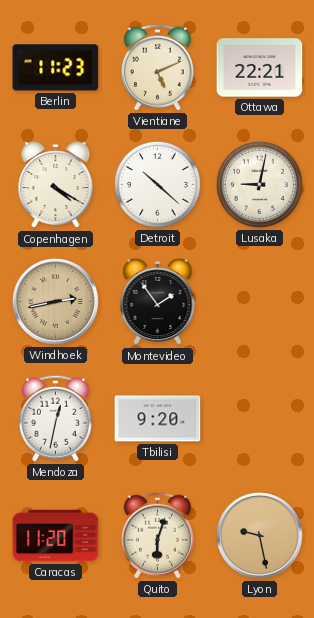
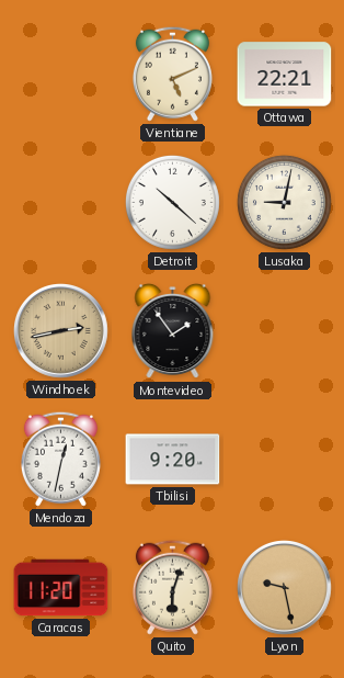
Berlin: 11:23 -> none (56, 68)
Copenhagen: 4:20 -> none (56, 185)
